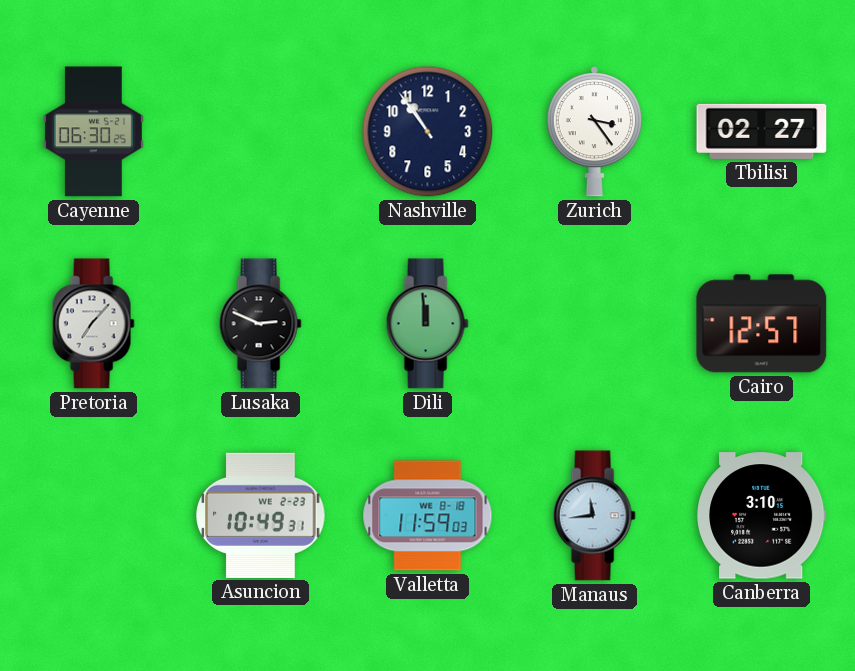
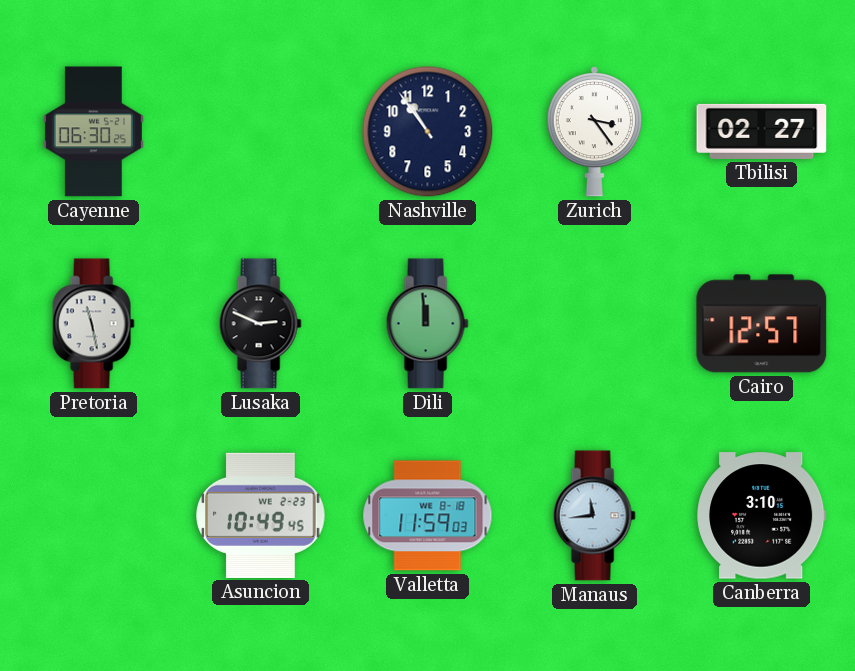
Pretoria: 7:07 -> 11:28 (93, 324)
Asuncion: 10:49:31 -> 10:49:45 (261, 515)
